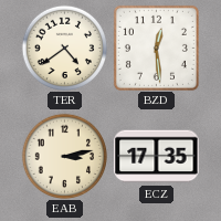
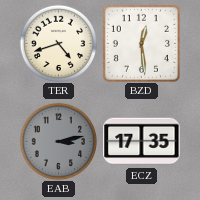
TER: 4:39 -> 4:42 (58, 43)
EAB dial: cream -> grey (58, 141)
